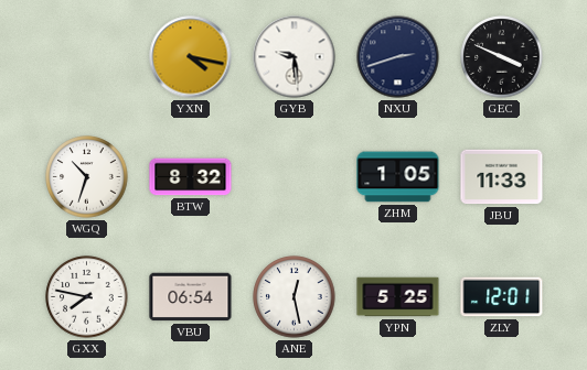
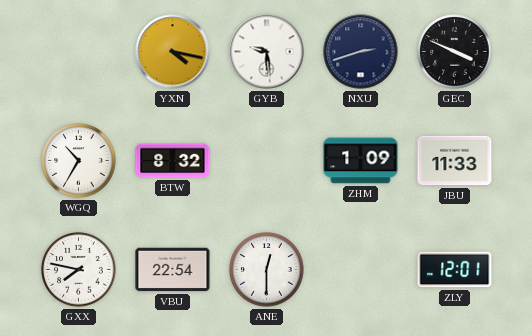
WGQ: 10:33 -> 10:35 (79, 161)
ZHM: 1:05 -> 1:09 (361, 161)
VBU: 06:54 -> 22:54 (173, 270)
ANE: 12:28 -> 12:30 (267, 270)
YPN: 5:25 -> none (398, 297)
